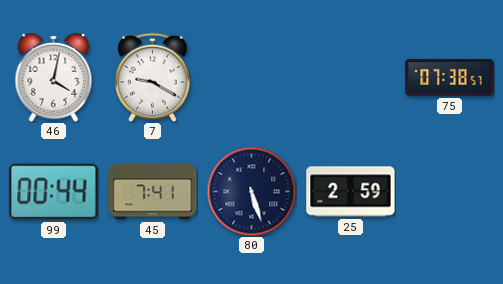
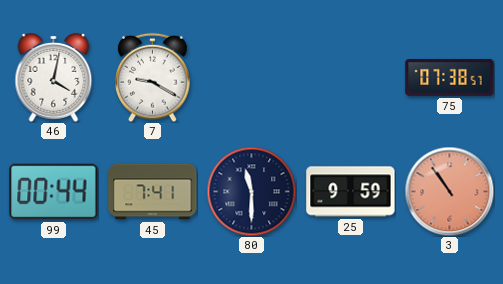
80: 5:27 -> 11:30 (251, 191)
25: 2:59 -> 9:59 (351, 192)
3: none -> 10:54 (449, 191)
